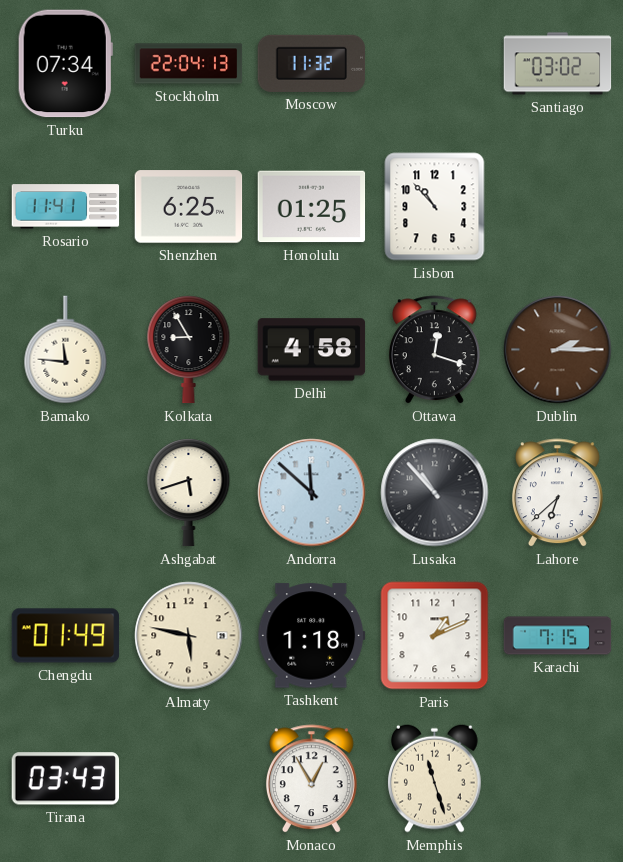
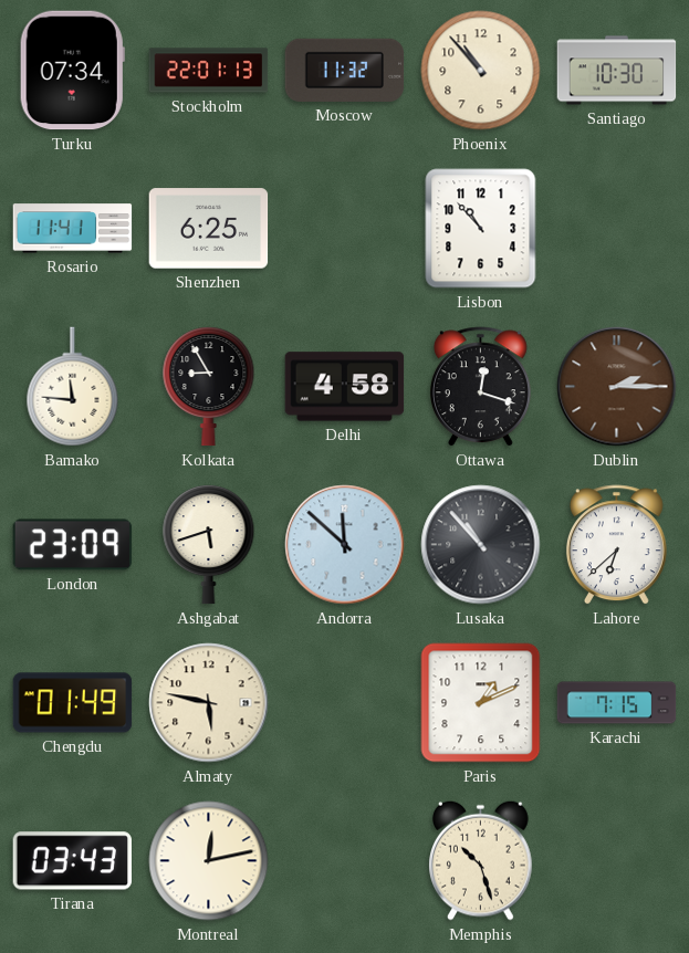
Stockholm: 22:04 -> 22:01 (209, 71)
Phoenix: none -> 10:53 (481, 71)
Santiago: 03:02 -> 10:30 (617, 71)
Honolulu: 01:25 -> none (312, 207)
London: none -> 23:09 (73, 545)
Tashkent: 1:18 -> none (312, 636)
Montreal: none -> 12:13 (209, 861)
Monaco: 12:55 -> none (311, 779)
Memphis: 11:27 -> 10:27 (481, 860)
